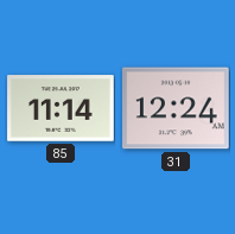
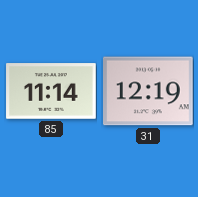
31: 12:24 -> 12:19 (149, 91)
